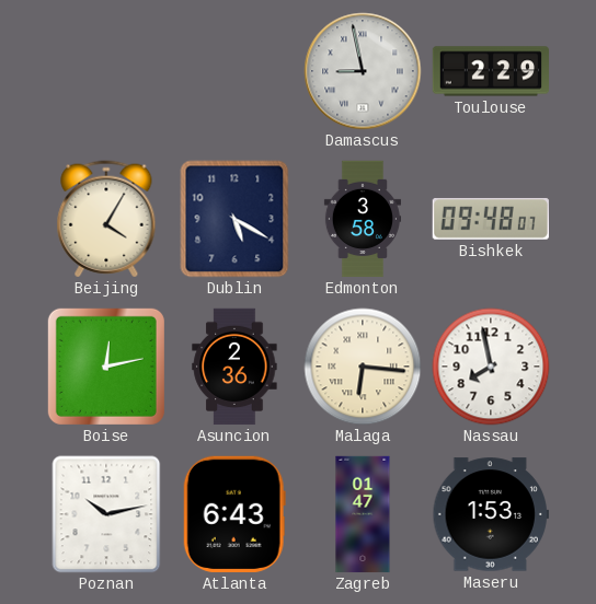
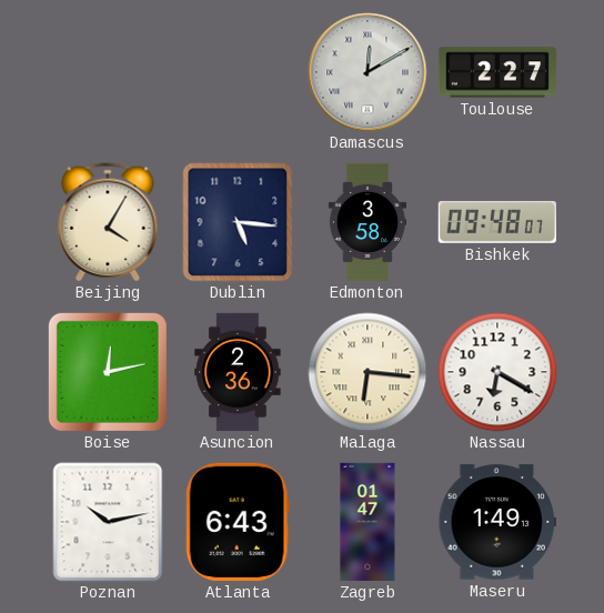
Damascus: 8:58 -> 12:10 (368, 72)
Toulouse: 2:29 -> 2:27 (497, 72)
Dublin: 5:20 -> 5:16 (238, 222)
Nassau: 7:58 -> 6:20 (497, 372)
Maseru: 1:53 -> 1:49 (496, 522)
